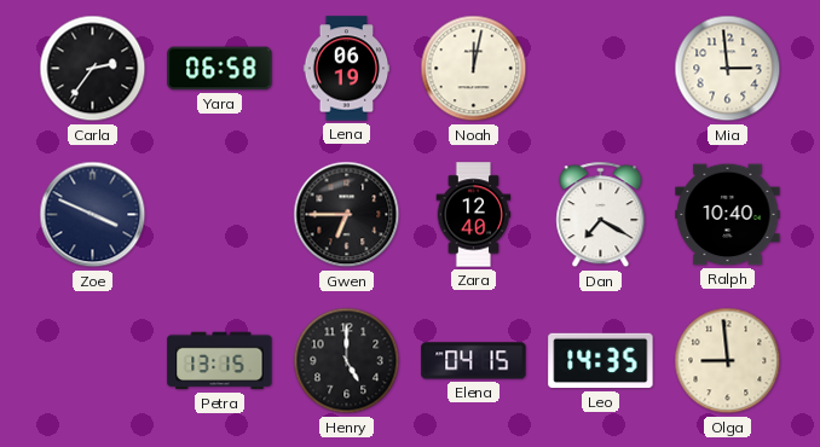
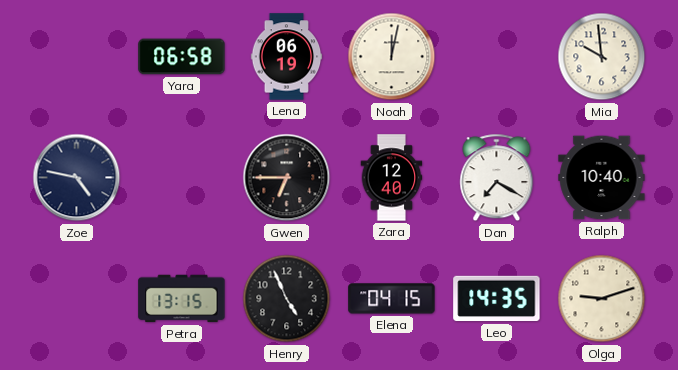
Carla: 2:36 -> none (93, 69)
Mia: 2:59 -> 9:59 (602, 57)
Zoe: 3:49 -> 4:47 (77, 178)
Henry: 5:00 -> 4:56 (287, 299)
Olga: 8:59 -> 9:12 (602, 299)
